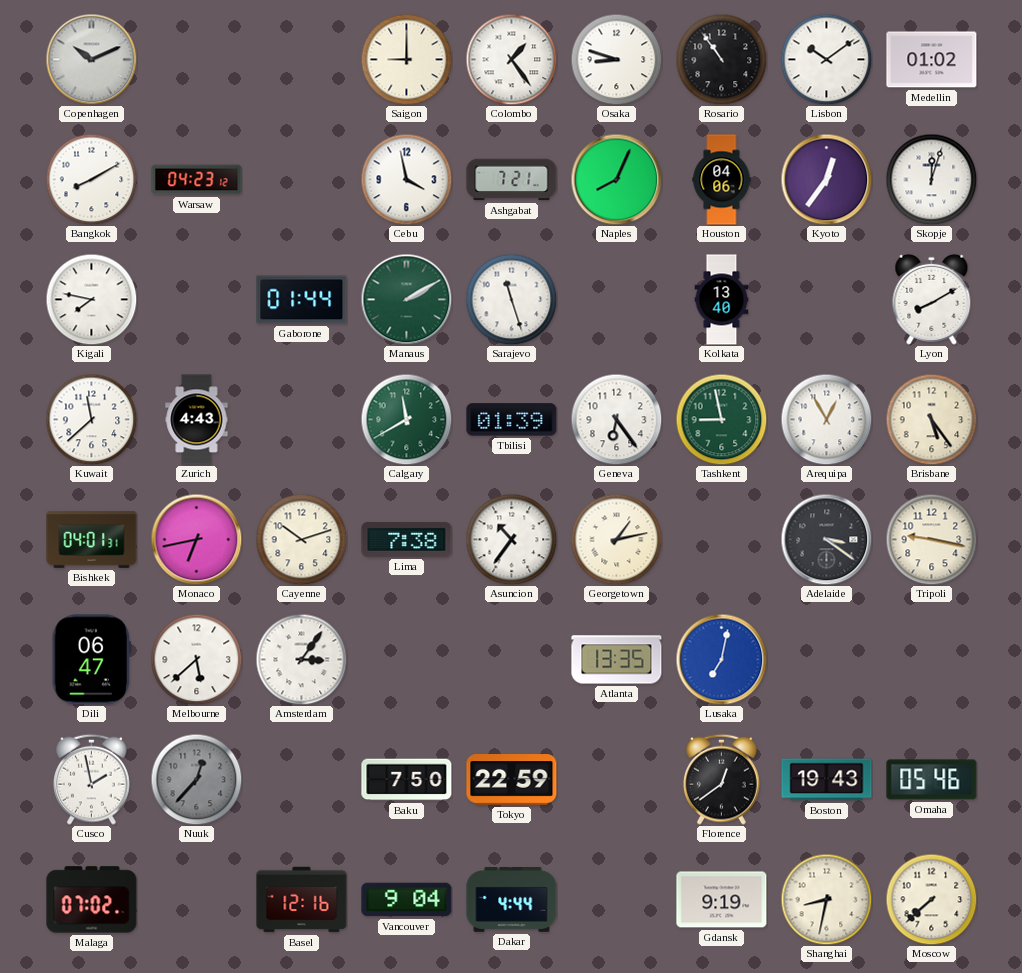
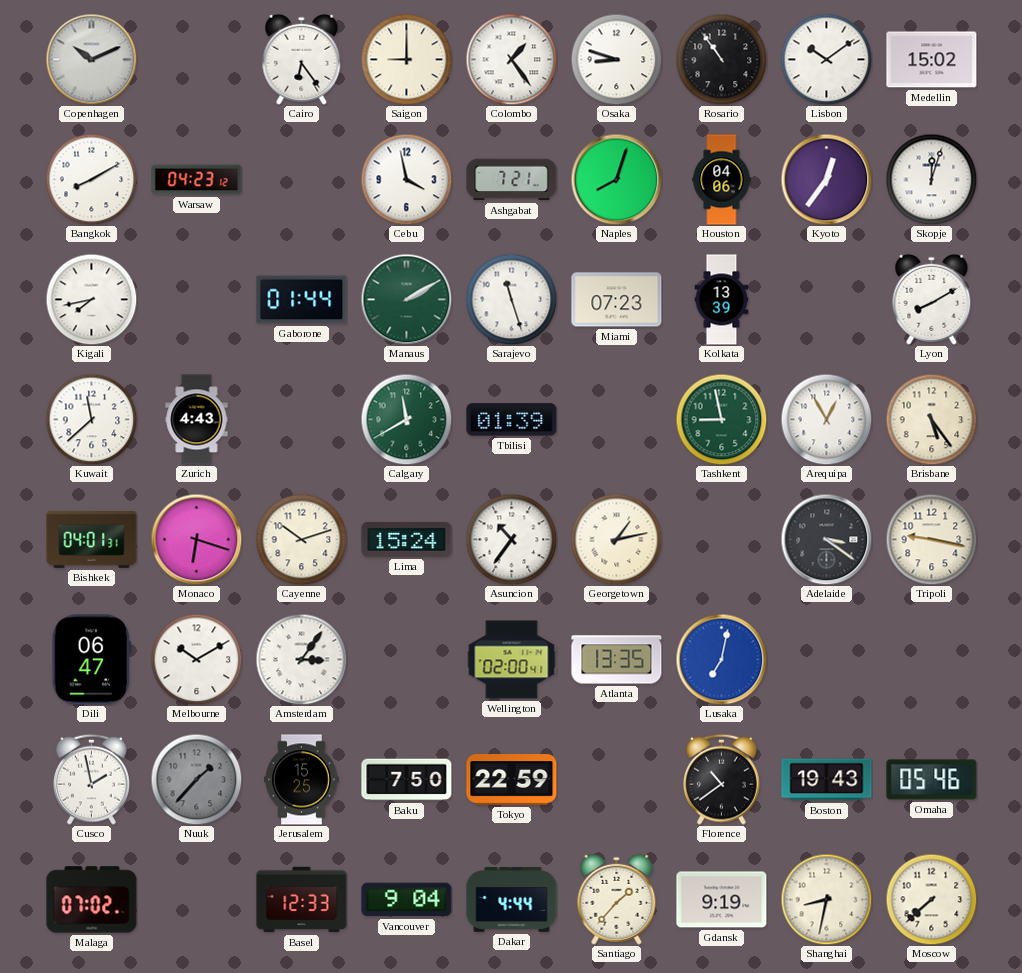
Cairo: none -> 6:24 (302, 59)
Medellin: 01:02 -> 15:02 (932, 60)
Naples: 8:04 -> 8:03 (616, 179)
Kigali: 7:47 -> 7:43 (91, 299)
Miami: none -> 07:23 (617, 300)
Kolkata: 13:40 -> 13:39 (722, 300)
Geneva: 6:24 -> none (616, 419)
Monaco: 6:43 -> 6:18 (196, 539)
Lima: 7:38 -> 15:24 (407, 539)
Melbourne: 5:38 -> 10:10 (196, 659)
Wellington: none -> 02:00 (512, 660)
Nuuk: 12:37 -> 1:37 (196, 779)
Jerusalem: none -> 15:25 (302, 780)
Florence: 12:39 -> 10:39 (722, 779)
Basel: 12:16 -> 12:33 (302, 900)
Santiago: none -> 1:37 (617, 899)
